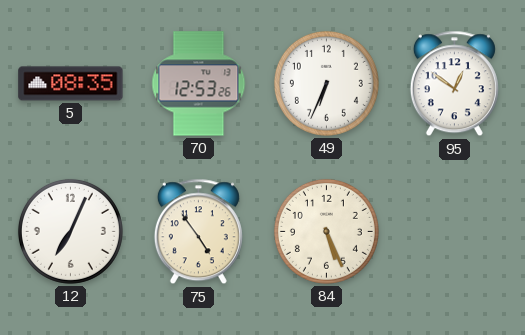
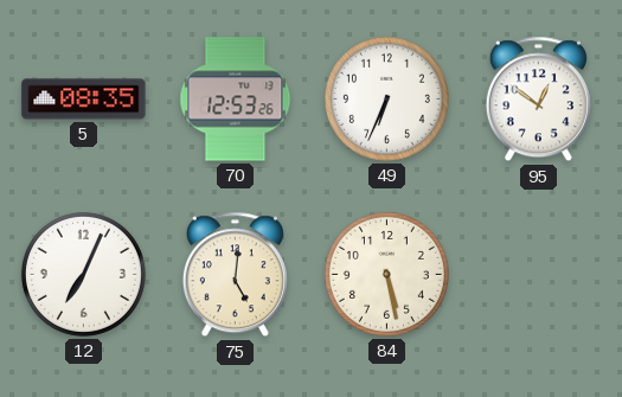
75: 4:54 -> 5:01 (235, 275)
84: 5:26 -> 5:28 (386, 274)
